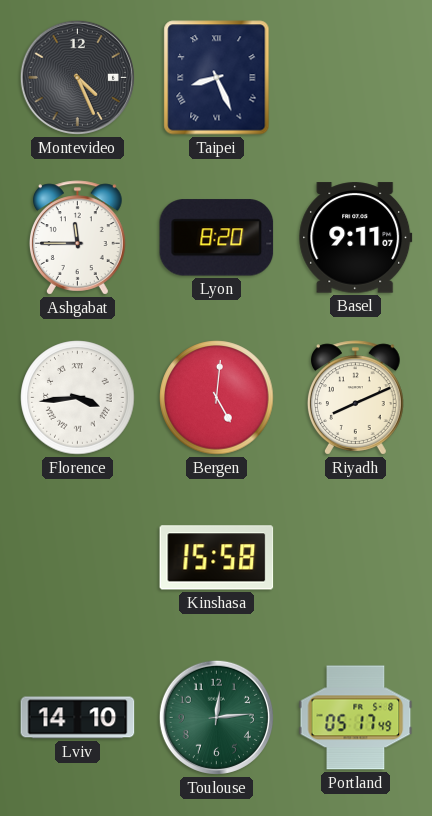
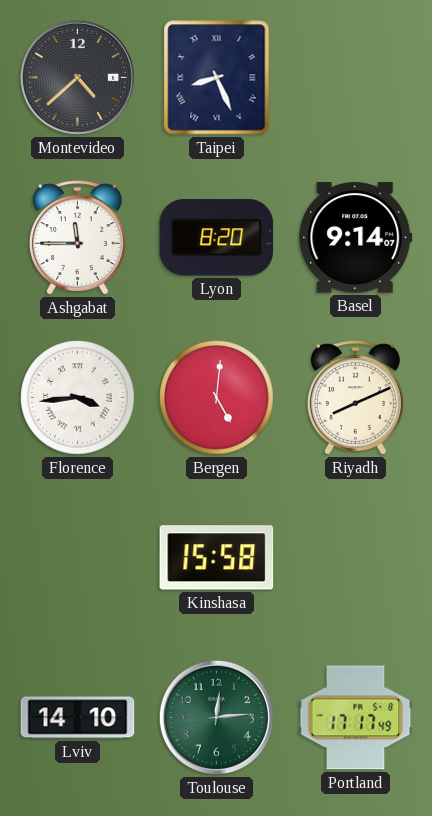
Montevideo: 4:26 -> 4:38 (77, 77)
Basel: 9:11 -> 9:14 (356, 238)
Portland: 05:17 -> 17:17 (356, 718)
